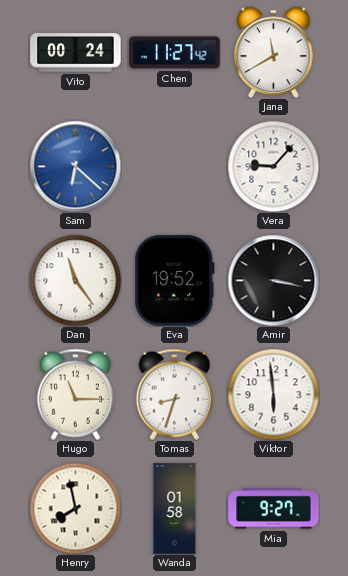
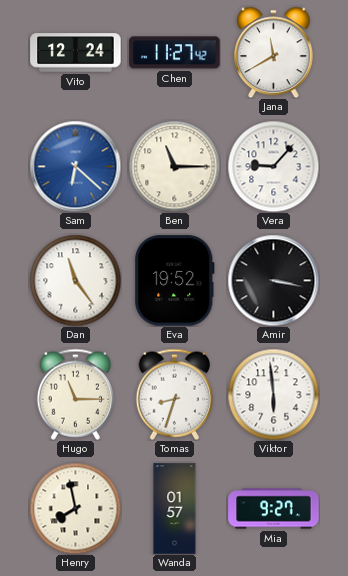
Vito: 00:24 -> 12:24 (76, 53)
Ben: none -> 11:15 (174, 166)
Wanda: 01:58 -> 01:57 (175, 509)
